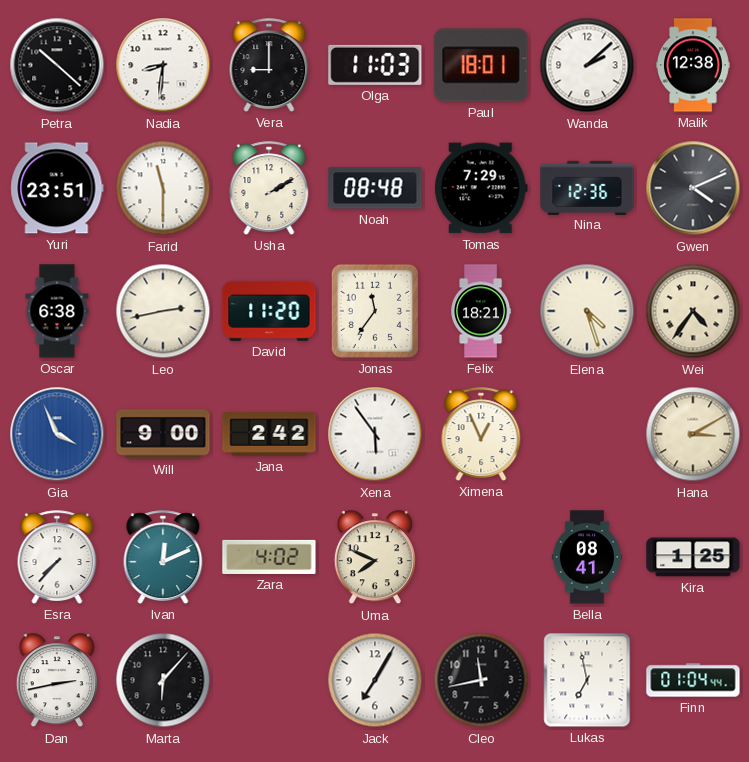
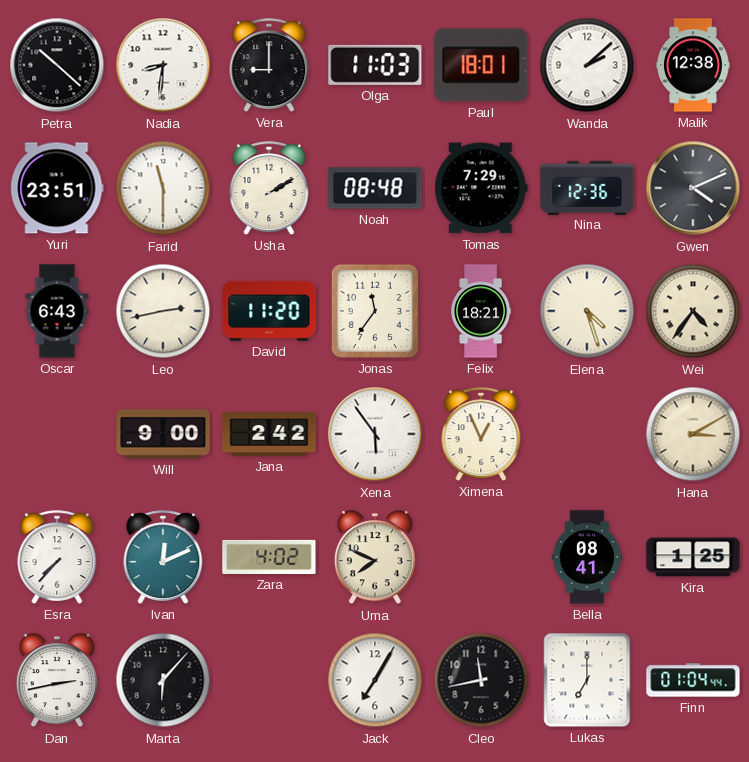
Oscar: 6:38 -> 6:43 (57, 311)
Gia: 3:56 -> none (57, 434)
Lukas: 6:58 -> 7:00 (587, 680)
